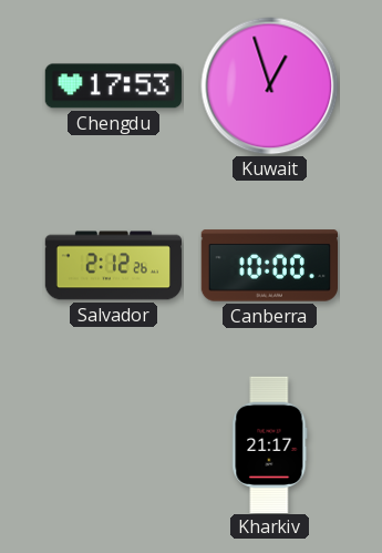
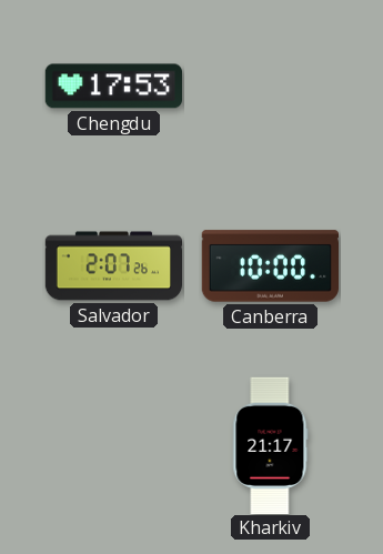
Kuwait: 12:57 -> none (270, 86)
Salvador: 2:12 -> 2:07 (114, 266)
